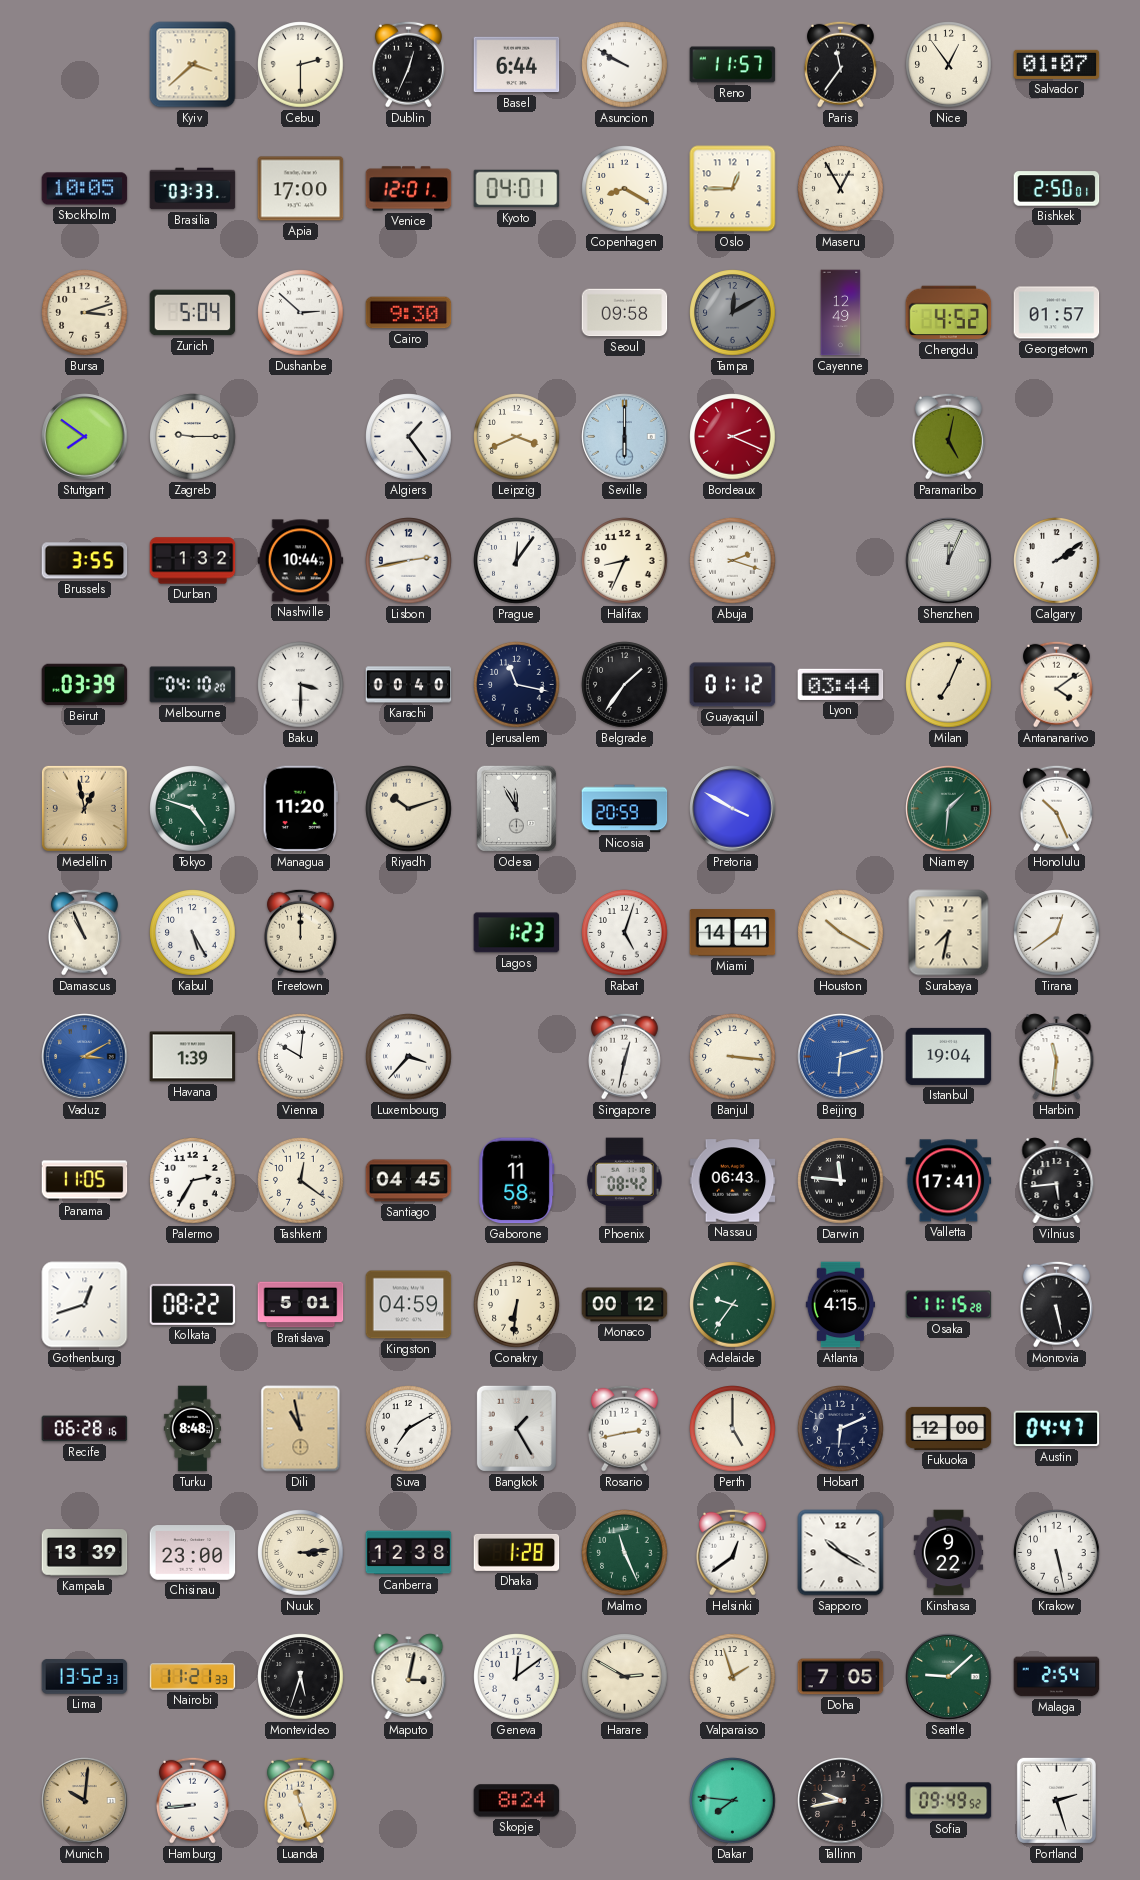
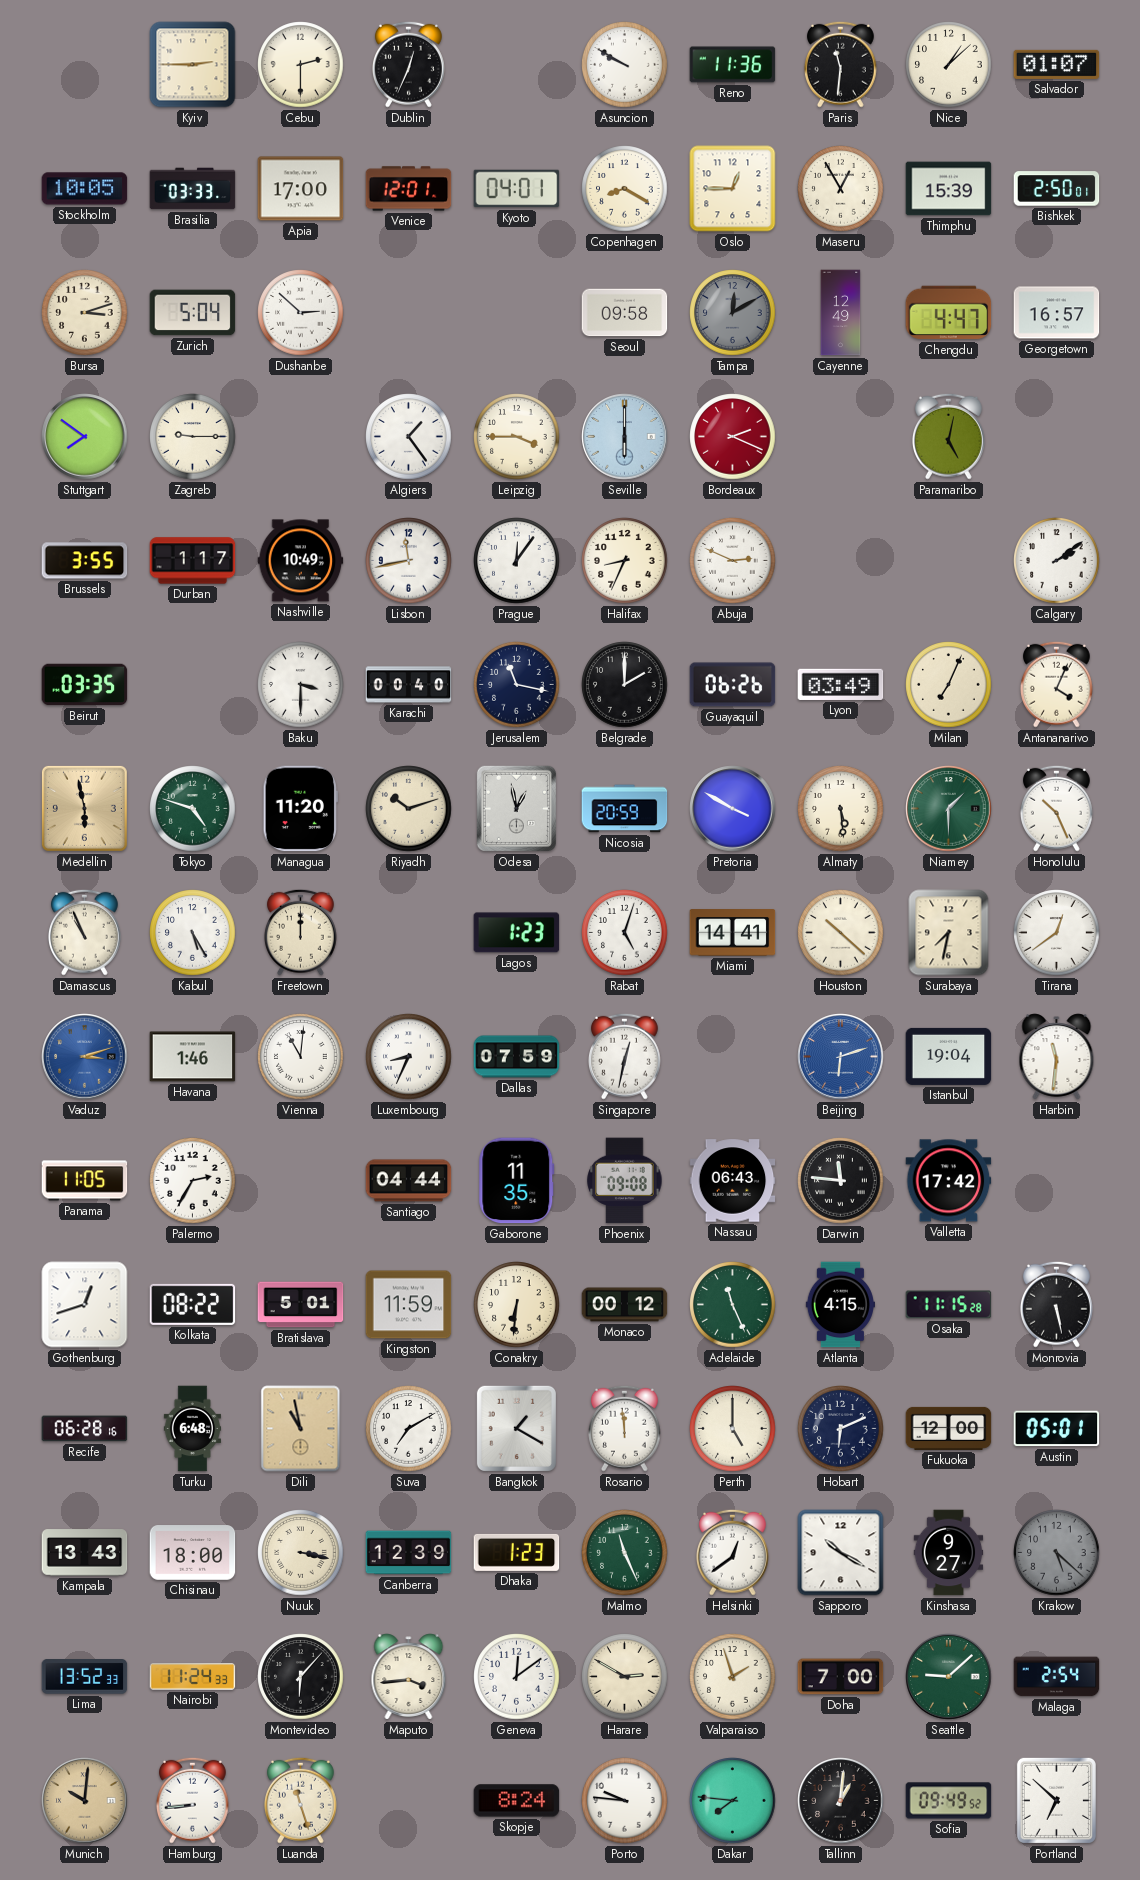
Kyiv: 3:38 -> 2:45 (193, 65)
Basel: 6:44 -> none (517, 65)
Reno: 11:57 -> 11:36 (733, 65)
Paris: 11:36 -> 11:31 (840, 64)
Nice: 12:54 -> 1:08 (949, 65)
Thimphu: none -> 15:39 (949, 189)
Cairo: 9:30 -> none (409, 313)
Chengdu: 4:52 -> 4:47 (949, 313)
Georgetown: 01:57 -> 16:57 (1057, 313)
Leipzig: 3:41 -> 3:45 (517, 437)
Durban: 1:32 -> 1:17 (193, 561)
Nashville: 10:44 -> 10:49 (301, 561)
Lisbon: 2:43 -> 11:43 (409, 561)
Abuja: 2:18 -> 2:49 (733, 561)
Shenzhen: 12:04 -> none (949, 561)
Beirut: 03:39 -> 03:35 (85, 685)
Melbourne: 04:10 -> none (193, 685)
Belgrade: 1:36 -> 2:00 (625, 685)
Guayaquil: 01:12 -> 06:26 (733, 685)
Lyon: 03:44 -> 03:49 (841, 684)
Antananarivo: 4:09 -> 4:04 (1056, 684)
Medellin: 12:58 -> 5:58 (84, 808)
Odesa: 11:55 -> 12:58 (516, 808)
Almaty: none -> 5:29 (841, 809)
Niamey: 1:31 -> 1:30 (949, 809)
Houston: 10:20 -> 10:22 (841, 933)
Vaduz: 3:10 -> 3:12 (85, 1057)
Havana: 1:39 -> 1:46 (193, 1057)
Vienna: 10:01 -> 11:01 (301, 1057)
Luxembourg: 3:37 -> 8:34 (409, 1057)
Dallas: none -> 07:59 (517, 1057)
Banjul: 3:16 -> none (733, 1057)
Tashkent: 12:21 -> none (301, 1181)
Santiago: 04:45 -> 04:44 (409, 1181)
Gaborone: 11:58 -> 11:35 (517, 1181)
Phoenix: 08:42 -> 09:08 (625, 1181)
Valletta: 17:41 -> 17:42 (949, 1181)
Vilnius: 5:44 -> none (1057, 1181)
Kingston: 04:59 -> 11:59 (409, 1305)
Adelaide: 9:36 -> 11:26 (733, 1305)
Turku: 8:48 -> 6:48 (193, 1429)
Bangkok: 1:25 -> 1:20 (516, 1428)
Rosario: 2:43 -> 11:59 (624, 1428)
Austin: 04:47 -> 05:01 (1057, 1429)
Kampala: 13:39 -> 13:43 (85, 1553)
Chisinau: 23:00 -> 18:00 (193, 1553)
Nuuk: 3:14 -> 3:17 (301, 1553)
Canberra: 12:38 -> 12:39 (409, 1553)
Dhaka: 1:28 -> 1:23 (517, 1552)
Kinshasa: 9:22 -> 9:27 (949, 1553)
Krakow: 5:28 -> 5:22 (1057, 1553)
Krakow dial: white -> grey (1057, 1553)
Nairobi: 11:21 -> 11:24 (193, 1677)
Montevideo: 5:33 -> 6:07 (301, 1677)
Maputo: 3:02 -> 3:44 (409, 1677)
Doha: 7:05 -> 7:00 (841, 1677)
Porto: none -> 9:46 (625, 1801)
Tallinn: 9:43 -> 1:01 (841, 1801)
Portland: 2:27 -> 6:52 (1056, 1800)
